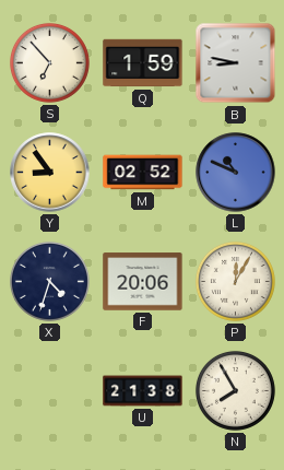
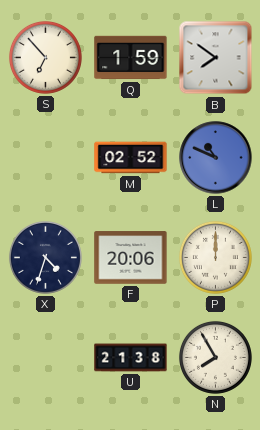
B: 8:47 -> 7:51 (216, 58)
Y: 8:54 -> none (50, 173)
P: 12:05 -> 12:00 (215, 257)
